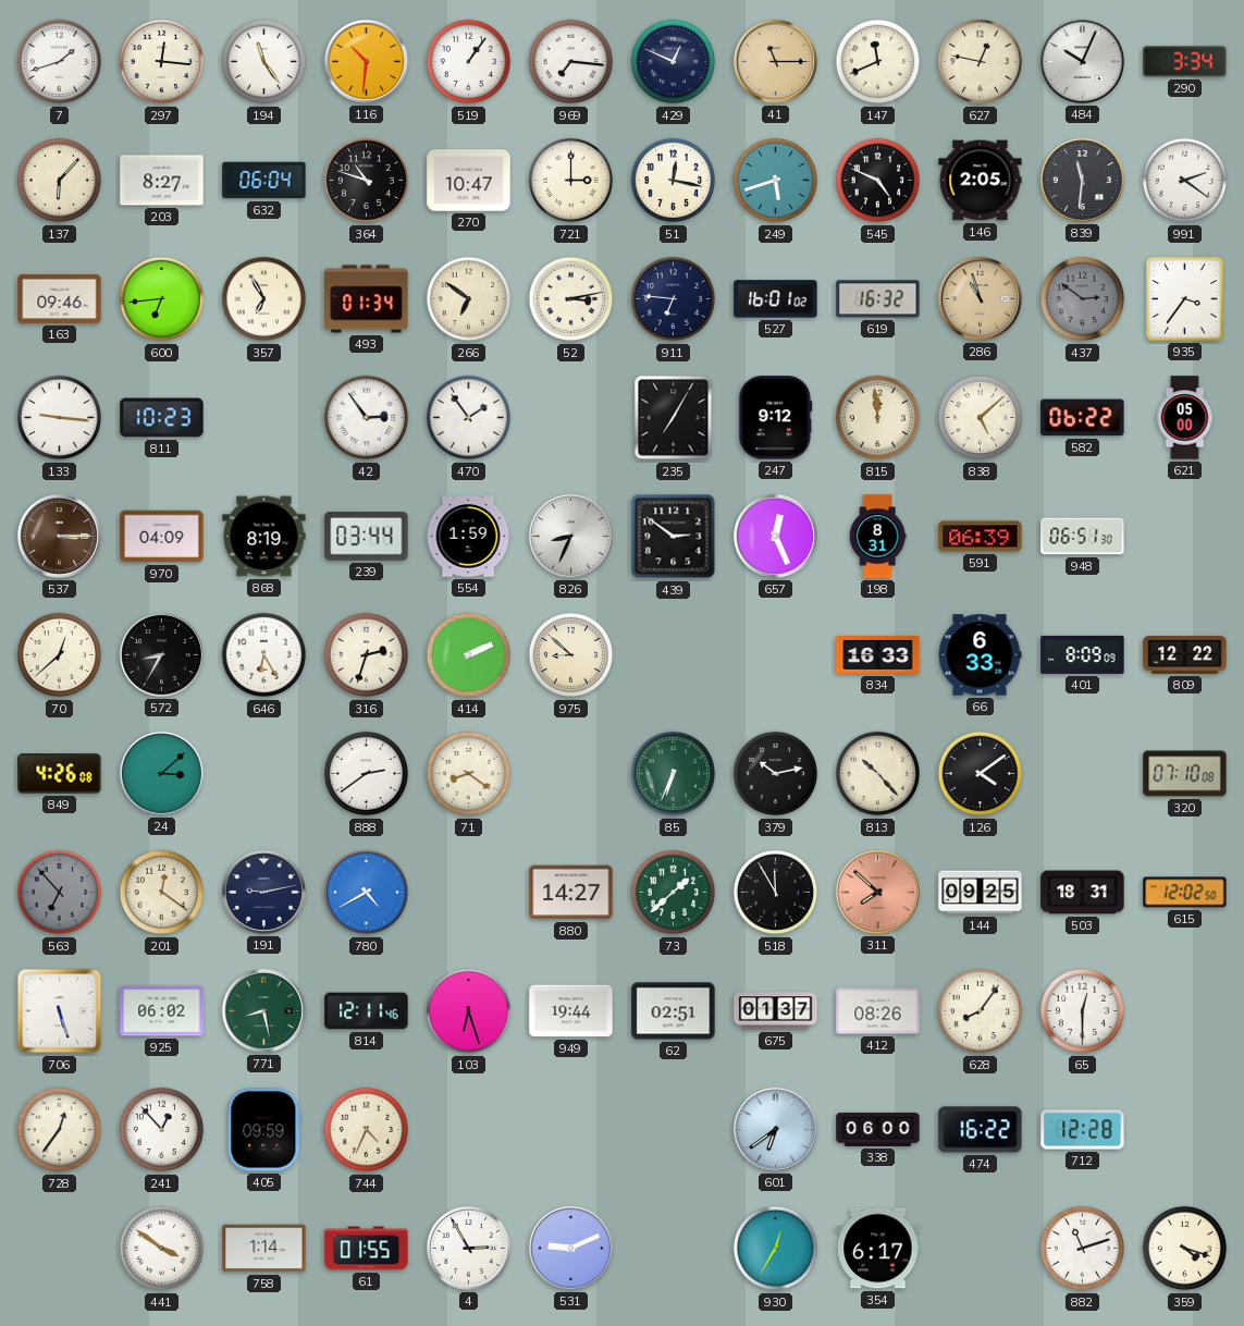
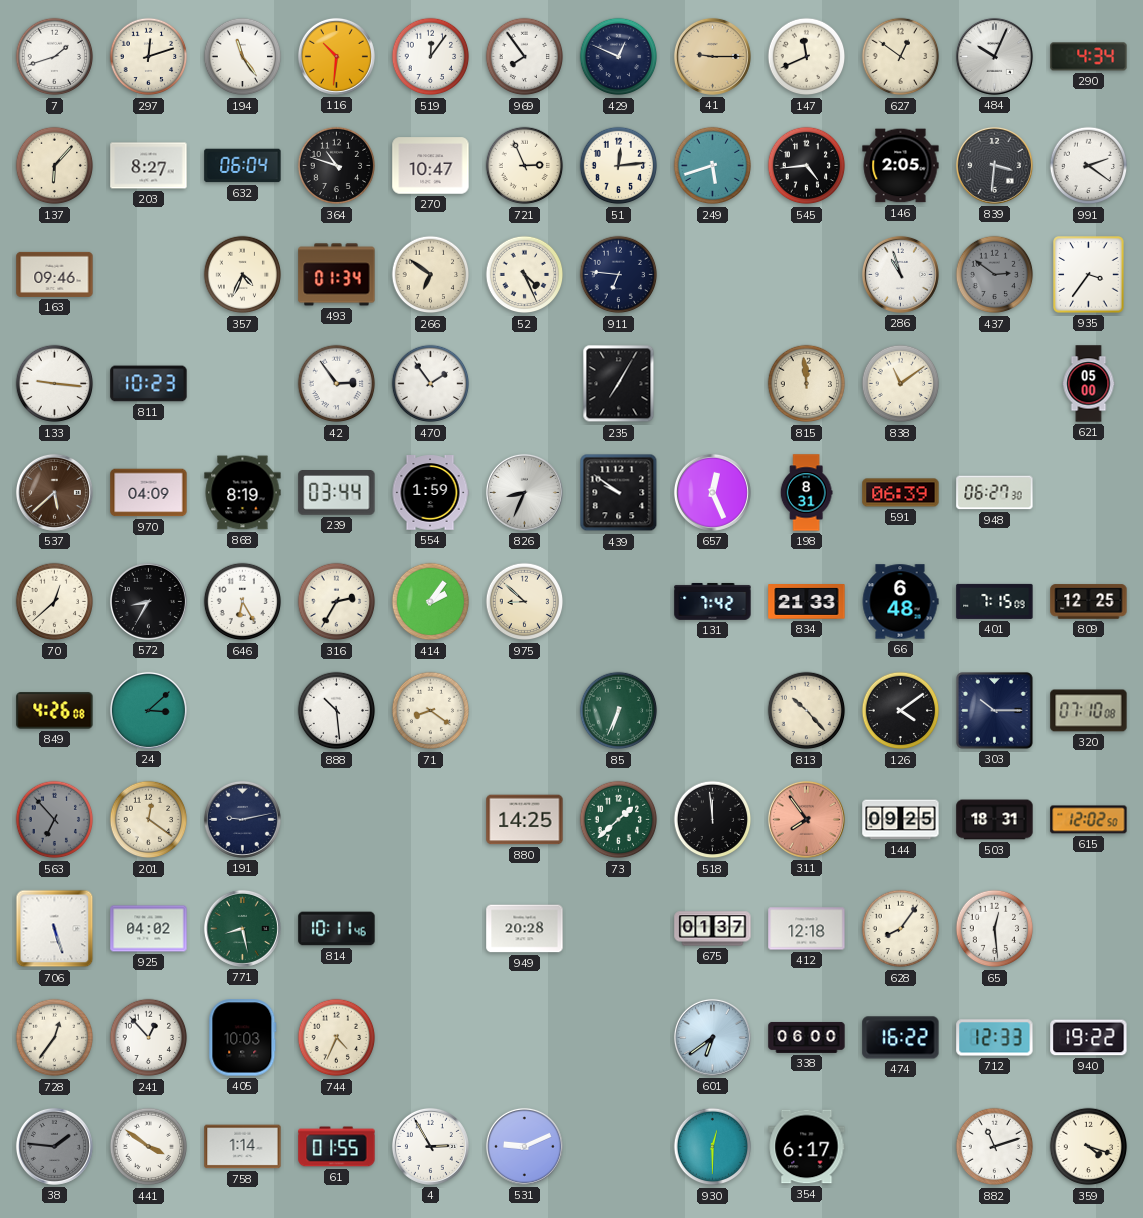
297: 12:16 -> 12:12 (149, 57)
519: 1:06 -> 12:06 (431, 57)
969: 7:16 -> 7:54 (525, 57)
41: 11:15 -> 9:15 (712, 56)
627: 12:47 -> 12:51 (901, 57)
290: 3:34 -> 4:34 (1089, 57)
721: 3:00 -> 2:56 (525, 166)
51: 12:17 -> 12:14 (619, 166)
545: 4:49 -> 4:44 (807, 166)
839: 11:31 -> 3:31 (994, 165)
600: 6:44 -> none (162, 299)
357: 6:55 -> 4:34 (243, 275)
52: 3:13 -> 4:26 (525, 275)
527: 16:01 -> none (776, 299)
619: 16:32 -> none (878, 299)
286 dial: champagne -> white (900, 274)
247: 9:12 -> none (776, 418)
838: 5:08 -> 11:09 (901, 384)
582: 06:22 -> none (1083, 418)
537: 3:15 -> 5:38 (54, 492)
439: 2:51 -> 9:51 (619, 493)
948: 06:51 -> 06:27 (995, 493)
316: 2:33 -> 2:35 (337, 602)
414: 2:11 -> 2:06 (431, 602)
131: none -> 7:42 (713, 602)
834: 16:33 -> 21:33 (807, 602)
66: 6:33 -> 6:48 (900, 602)
401: 8:09 -> 7:15 (995, 601)
809: 12:22 -> 12:25 (1089, 602)
888: 2:39 -> 10:29 (337, 711)
379: 10:13 -> none (776, 774)
303: none -> 10:15 (995, 711)
780: 4:40 -> none (367, 893)
880: 14:27 -> 14:25 (525, 820)
518: 11:55 -> 11:59 (713, 820)
311: 7:52 -> 7:54 (806, 819)
925: 06:02 -> 04:02 (149, 929)
814: 12:11 -> 10:11 (337, 929)
103: 6:27 -> none (469, 1011)
949: 19:44 -> 20:28 (525, 929)
62: 02:51 -> none (674, 1011)
412: 08:26 -> 12:18 (807, 929)
65: 12:30 -> 12:29 (995, 929)
405: 09:59 -> 10:03 (243, 1038)
712: 12:28 -> 12:33 (995, 1038)
940: none -> 19:22 (1089, 1038)
38: none -> 1:46 (54, 1146)
930: 12:35 -> 12:30 (713, 1147)
